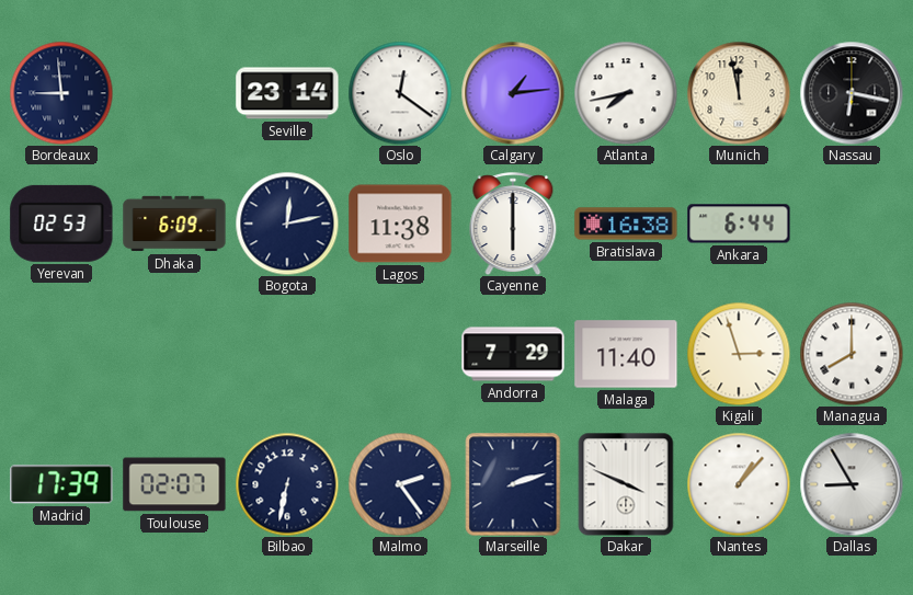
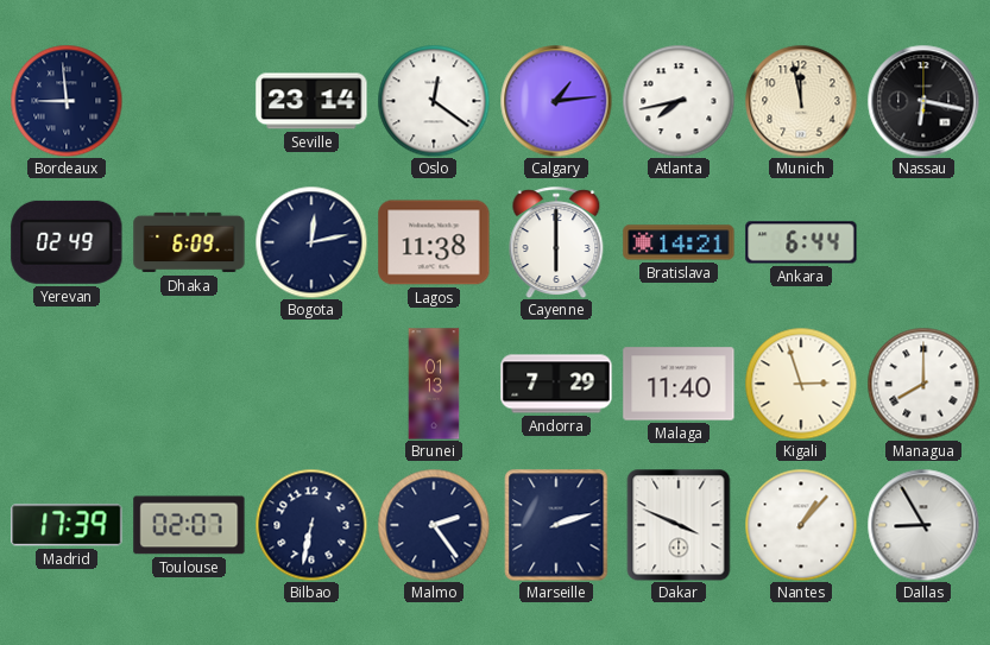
Yerevan: 02:53 -> 02:49 (67, 242)
Bratislava: 16:38 -> 14:21 (679, 242)
Brunei: none -> 01:13 (434, 384)
